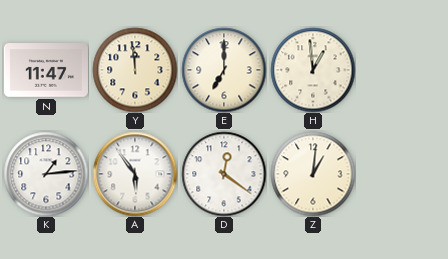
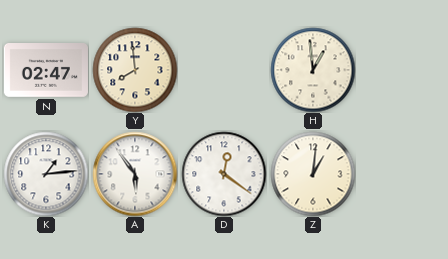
N: 11:47 -> 02:47 (46, 71)
Y: 11:59 -> 7:59 (135, 70)
E: 7:00 -> none (224, 70)
